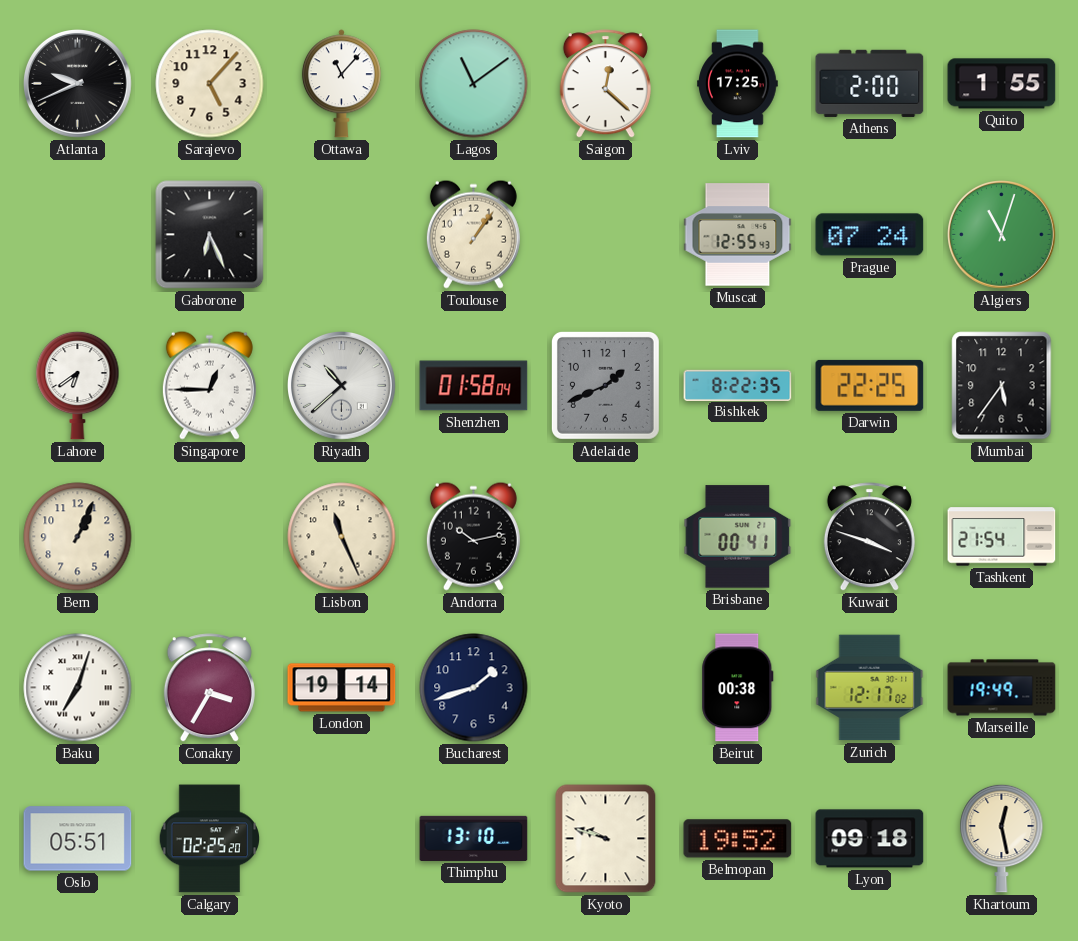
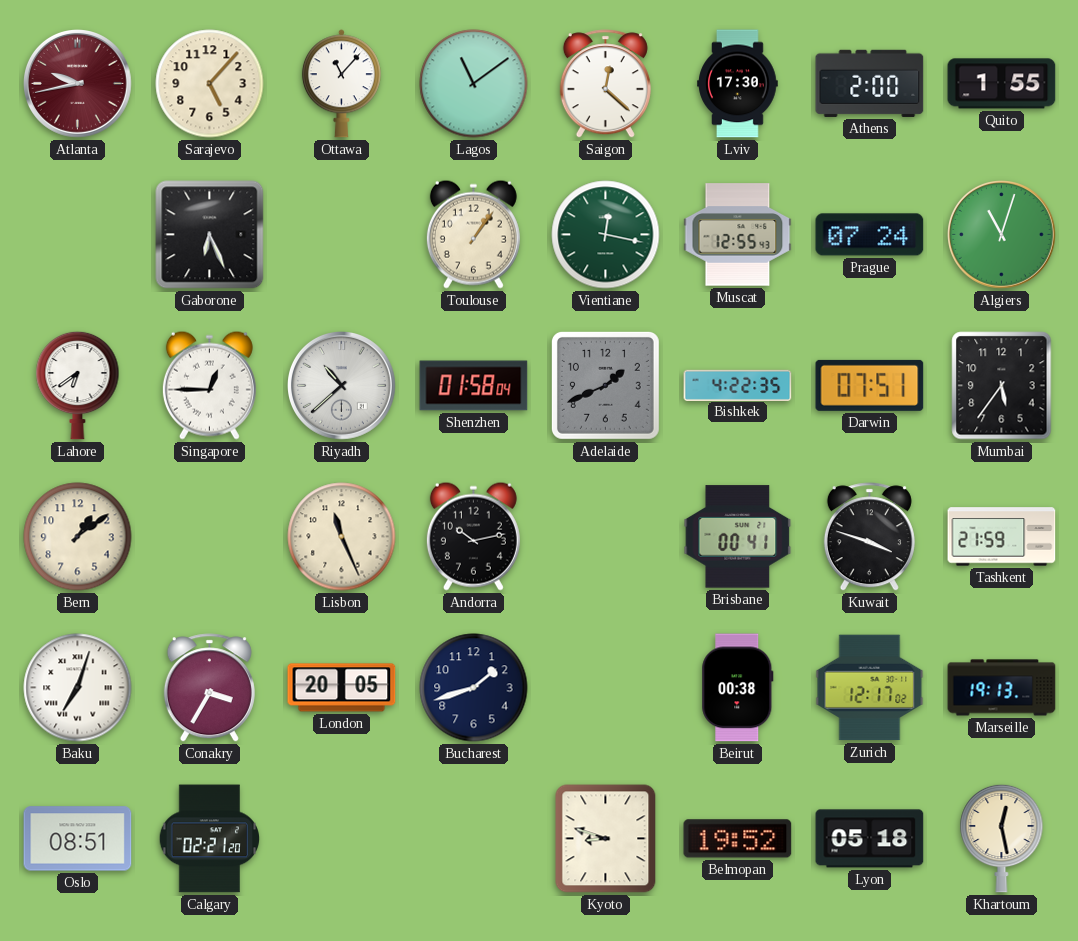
Atlanta: 9:41 -> 9:43 (78, 84)
Atlanta dial: black -> burgundy (78, 84)
Lviv: 17:25 -> 17:30 (738, 84)
Vientiane: none -> 12:17 (606, 235)
Bishkek: 8:22 -> 4:22 (738, 385)
Darwin: 22:25 -> 07:51 (870, 385)
Bern: 1:04 -> 1:09 (78, 537)
Tashkent: 21:54 -> 21:59 (1002, 537)
London: 19:14 -> 20:05 (342, 688)
Marseille: 19:49 -> 19:13 (1002, 688)
Oslo: 05:51 -> 08:51 (78, 839)
Calgary: 02:25 -> 02:21 (209, 839)
Thimphu: 13:10 -> none (474, 838)
Kyoto: 9:48 -> 8:48 (606, 839)
Lyon: 09:18 -> 05:18 (870, 839)
